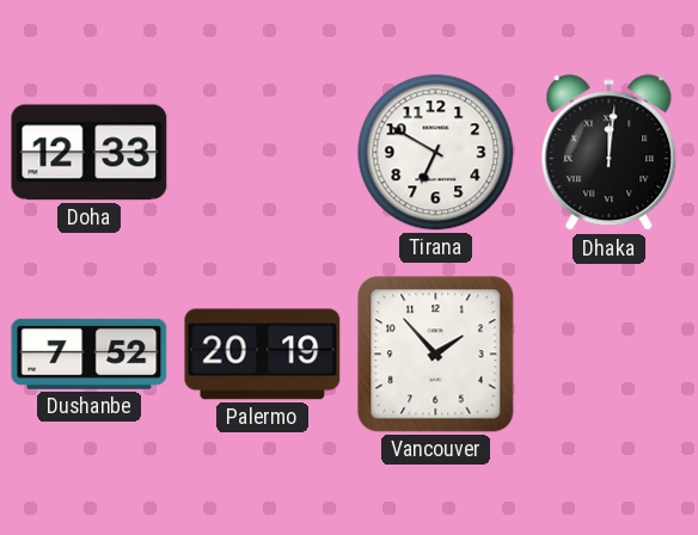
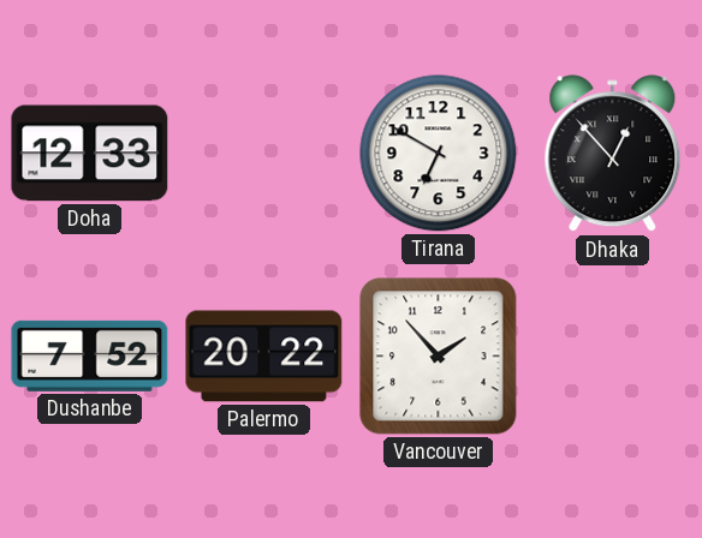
Dhaka: 12:01 -> 12:53 (613, 154)
Palermo: 20:19 -> 20:22 (264, 357)
